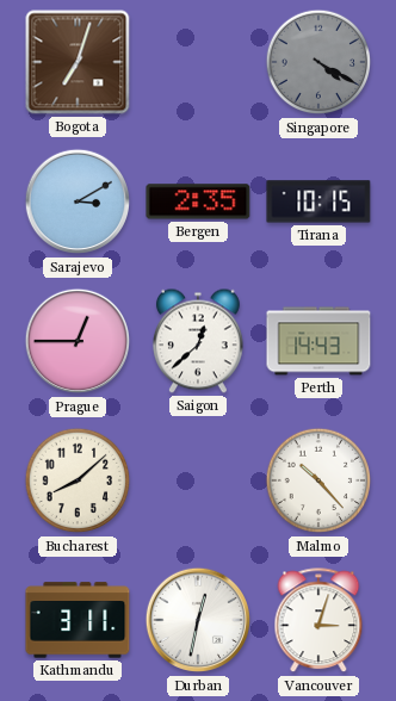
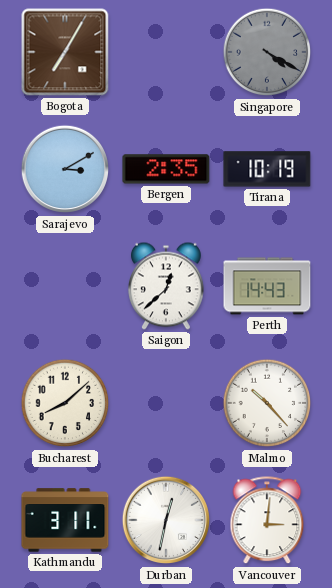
Bogota: 7:03 -> 7:05 (65, 52)
Tirana: 10:15 -> 10:19 (267, 169)
Prague: 12:45 -> none (78, 341)
Vancouver: 3:03 -> 3:01 (267, 521)
